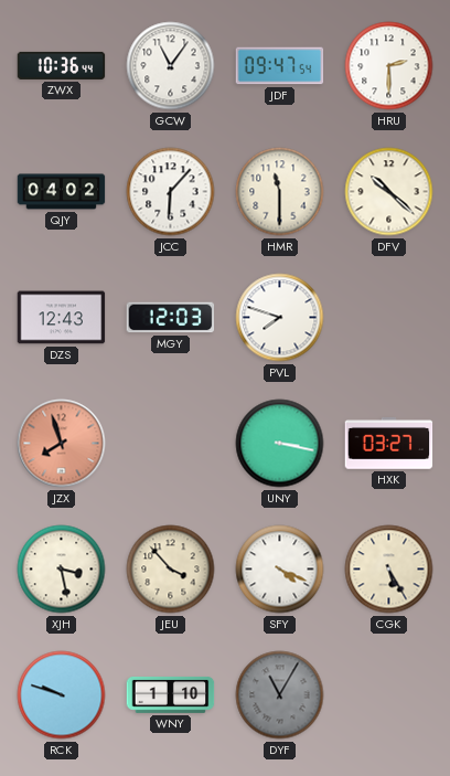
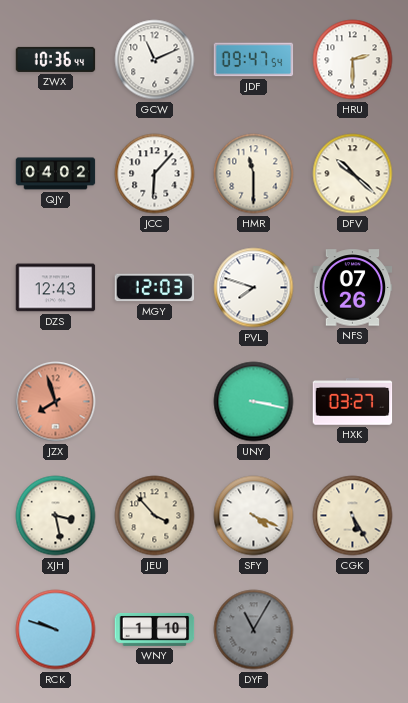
GCW: 11:06 -> 11:11 (155, 60)
NFS: none -> 07:26 (353, 288)
